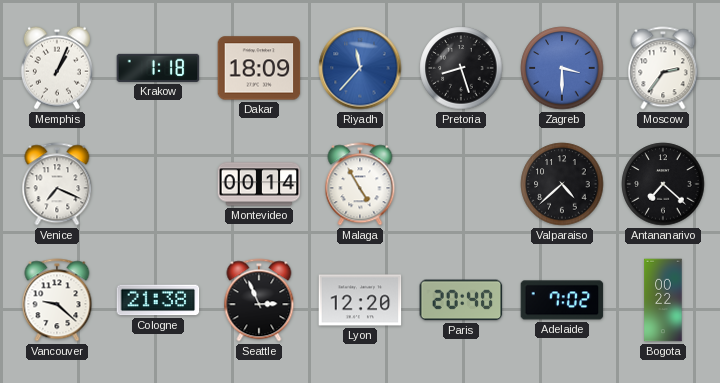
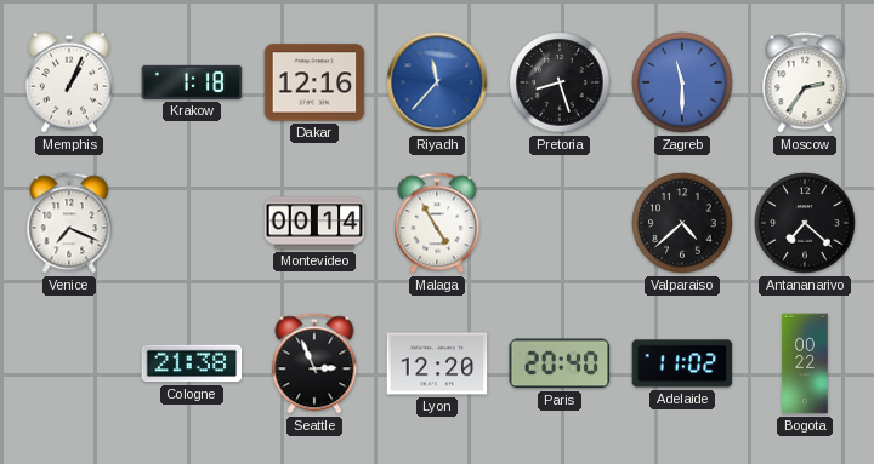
Dakar: 18:09 -> 12:16 (314, 82)
Zagreb: 3:30 -> 11:30 (682, 82)
Vancouver: 9:22 -> none (57, 300)
Adelaide: 7:02 -> 11:02 (682, 363)
